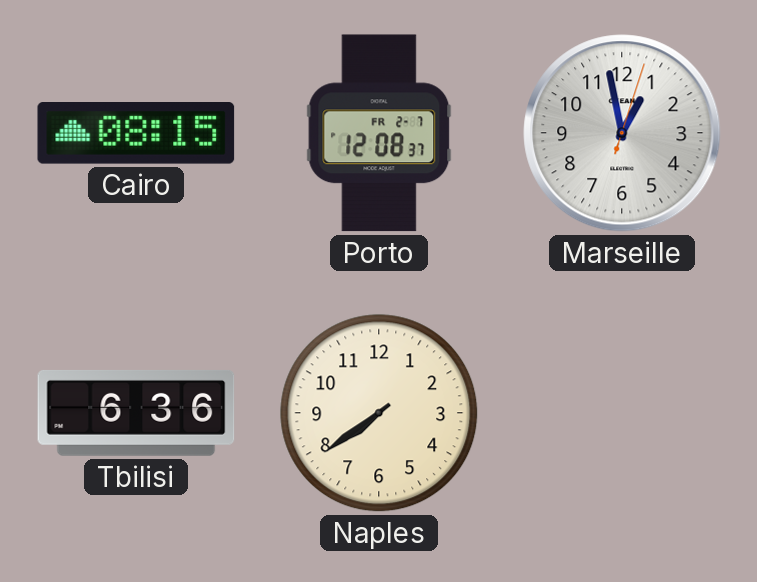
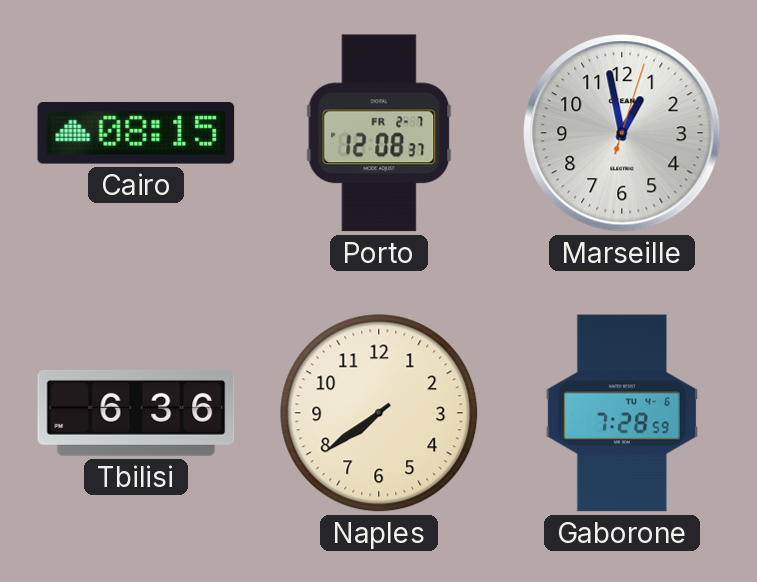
Gaborone: none -> 7:28 (622, 413)
